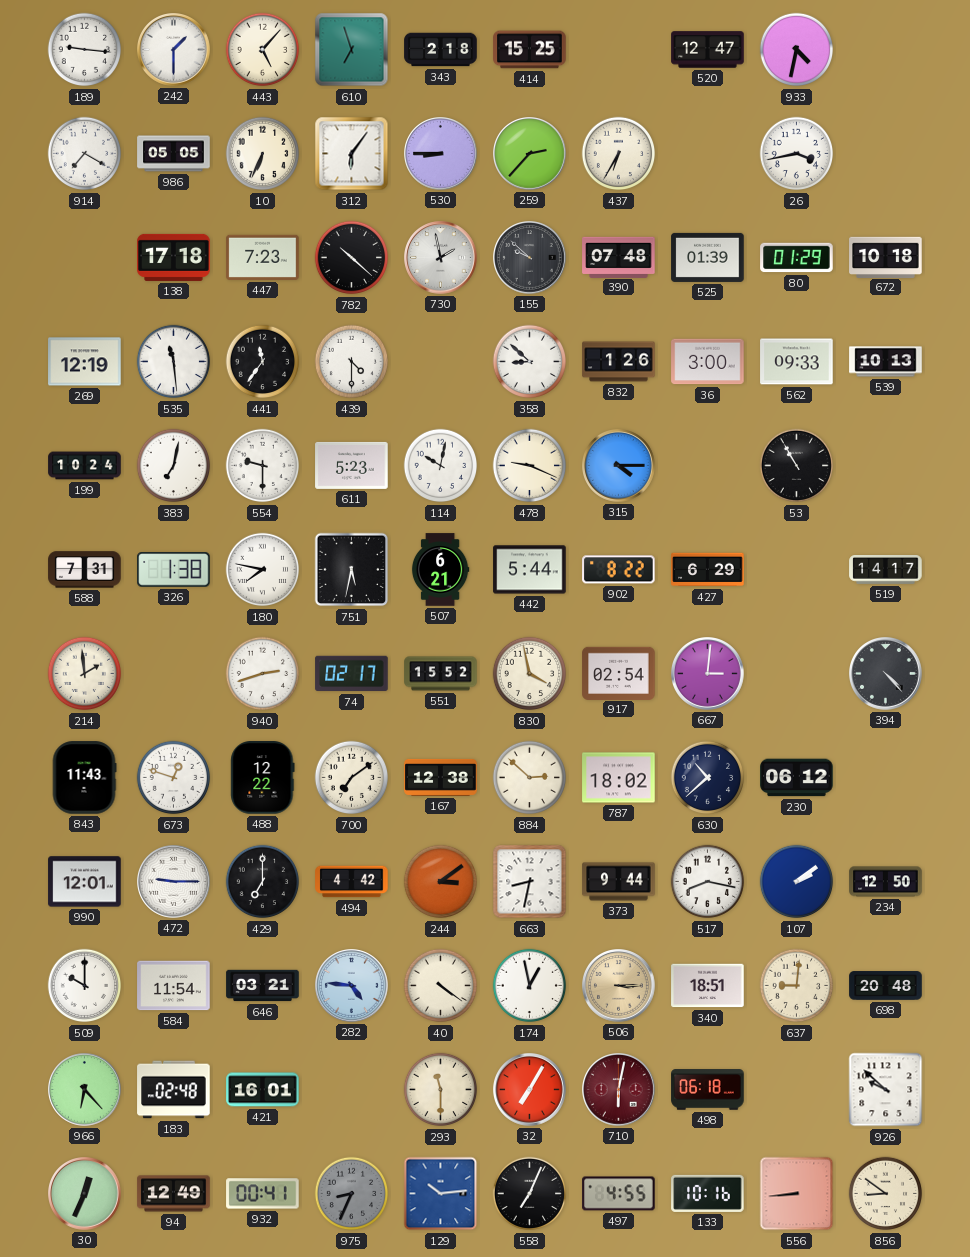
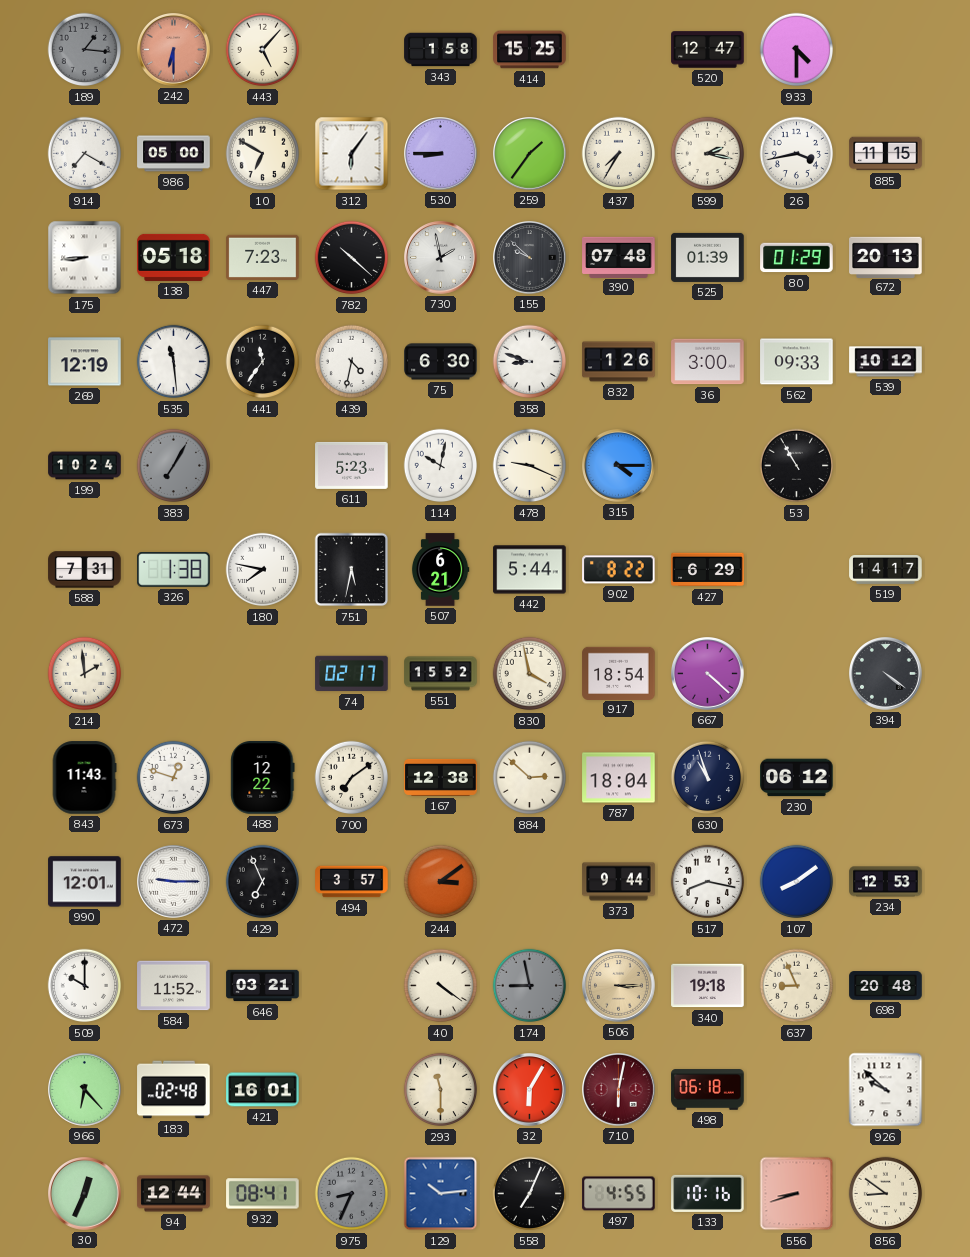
189: 9:16 -> 1:16 (85, 50)
189 dial: white -> grey (85, 50)
242: 1:30 -> 6:30 (174, 50)
242 dial: white -> salmon (174, 50)
610: 6:57 -> none (352, 50)
343: 2:18 -> 1:58 (441, 50)
933: 4:32 -> 4:30 (797, 50)
986: 05:05 -> 05:00 (174, 154)
10: 6:34 -> 6:50 (263, 154)
259: 2:37 -> 1:36 (530, 154)
437: 6:35 -> 7:35 (619, 154)
599: none -> 2:17 (708, 154)
885: none -> 11:15 (886, 154)
175: none -> 8:44 (85, 258)
138: 17:18 -> 05:18 (174, 257)
672: 10:18 -> 20:13 (886, 257)
439: 4:30 -> 4:32 (352, 362)
75: none -> 6:30 (441, 362)
358: 8:52 -> 8:48 (530, 362)
539: 10:13 -> 10:12 (886, 362)
383: 7:02 -> 7:05 (174, 466)
383 dial: white -> grey (174, 466)
554: 9:30 -> none (263, 466)
940: 2:42 -> none (263, 674)
917: 02:54 -> 18:54 (619, 673)
667: 3:01 -> 4:22 (708, 674)
394: 4:23 -> 4:21 (886, 674)
787: 18:02 -> 18:04 (619, 778)
630: 10:38 -> 10:57 (708, 778)
429: 7:00 -> 6:56 (263, 882)
494: 4:42 -> 3:57 (352, 882)
663: 8:32 -> none (530, 882)
107: 2:09 -> 8:09 (797, 882)
234: 12:50 -> 12:53 (886, 882)
584: 11:54 -> 11:52 (174, 986)
282: 4:46 -> none (352, 986)
174: 12:58 -> 8:58 (530, 986)
174 dial: white -> grey (530, 986)
340: 18:51 -> 19:18 (708, 986)
637: 9:01 -> 8:56 (797, 986)
32: 7:05 -> 6:05 (530, 1090)
94: 12:49 -> 12:44 (174, 1194)
932: 00:41 -> 08:41 (263, 1194)
556: 8:44 -> 8:42 (797, 1194)
